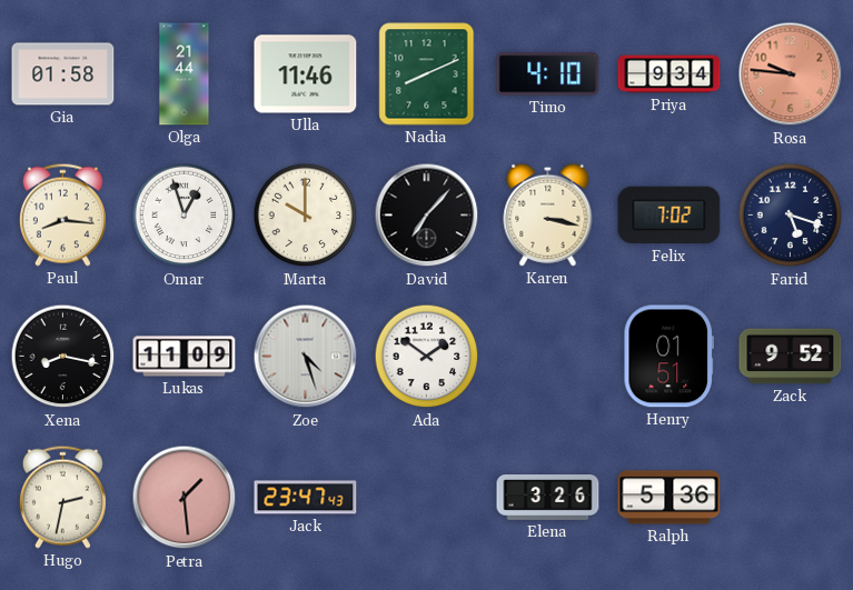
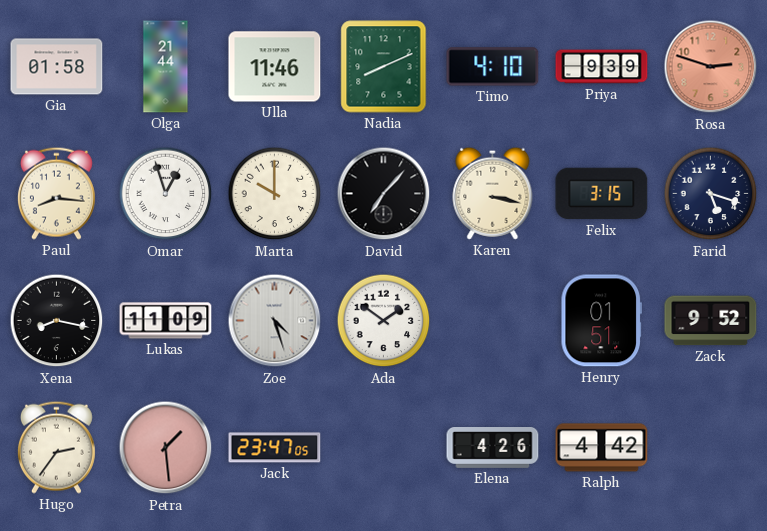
Priya: 9:34 -> 9:39 (602, 67)
Rosa: 9:46 -> 2:48 (711, 67)
Felix: 7:02 -> 3:15 (602, 194)
Hugo: 2:32 -> 2:36 (56, 447)
Jack: 23:47:43 -> 23:47:05 (275, 448)
Elena: 3:26 -> 4:26 (493, 448)
Ralph: 5:36 -> 4:42 (602, 448)
